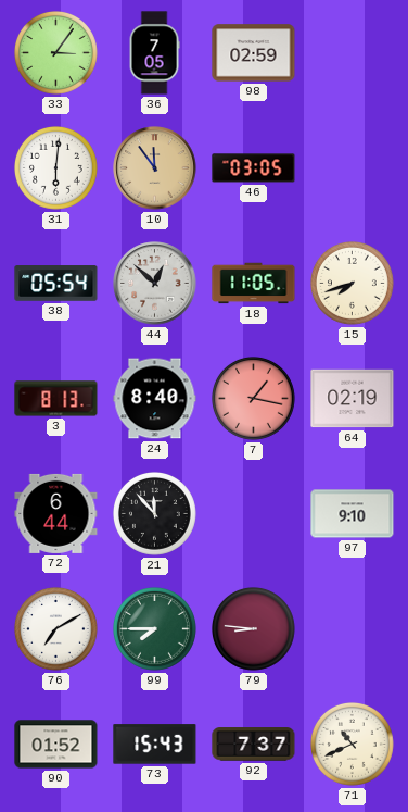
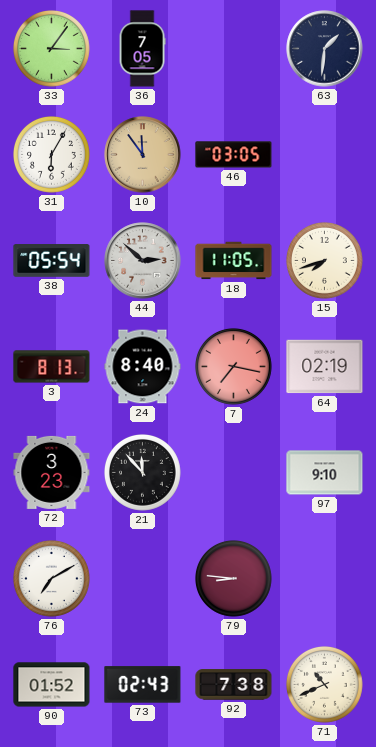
98: 02:59 -> none (254, 53)
63: none -> 1:31 (325, 49)
31: 6:01 -> 6:05 (52, 155)
44: 12:52 -> 2:52 (143, 261)
7: 1:17 -> 7:17 (234, 367)
72: 6:44 -> 3:23 (52, 472)
99: 7:45 -> none (155, 629)
73: 15:43 -> 02:43 (143, 685)
92: 7:37 -> 7:38 (234, 685)
